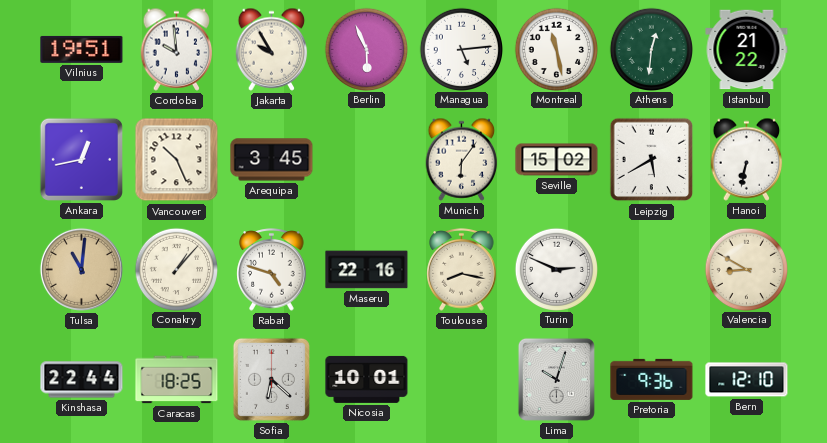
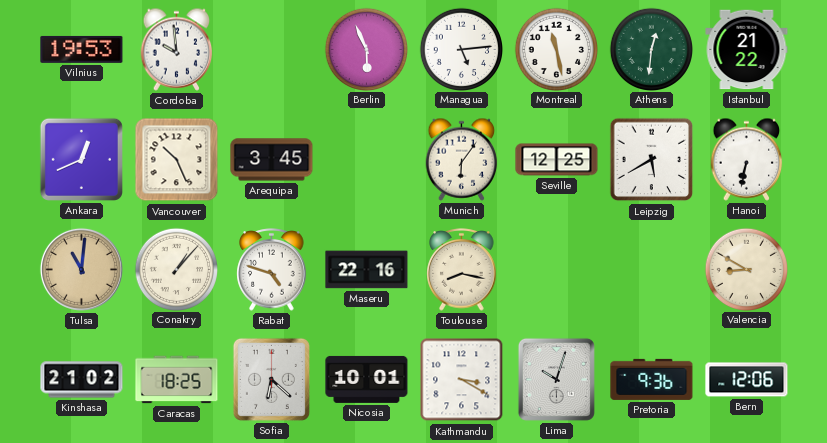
Vilnius: 19:51 -> 19:53 (82, 49)
Jakarta: 9:55 -> none (272, 49)
Ankara: 12:43 -> 12:41 (81, 159)
Seville: 15:02 -> 12:25 (557, 160)
Turin: 2:49 -> none (556, 269)
Kinshasa: 22:44 -> 21:02 (82, 380)
Kathmandu: none -> 3:20 (462, 380)
Bern: 12:10 -> 12:06 (747, 380)
